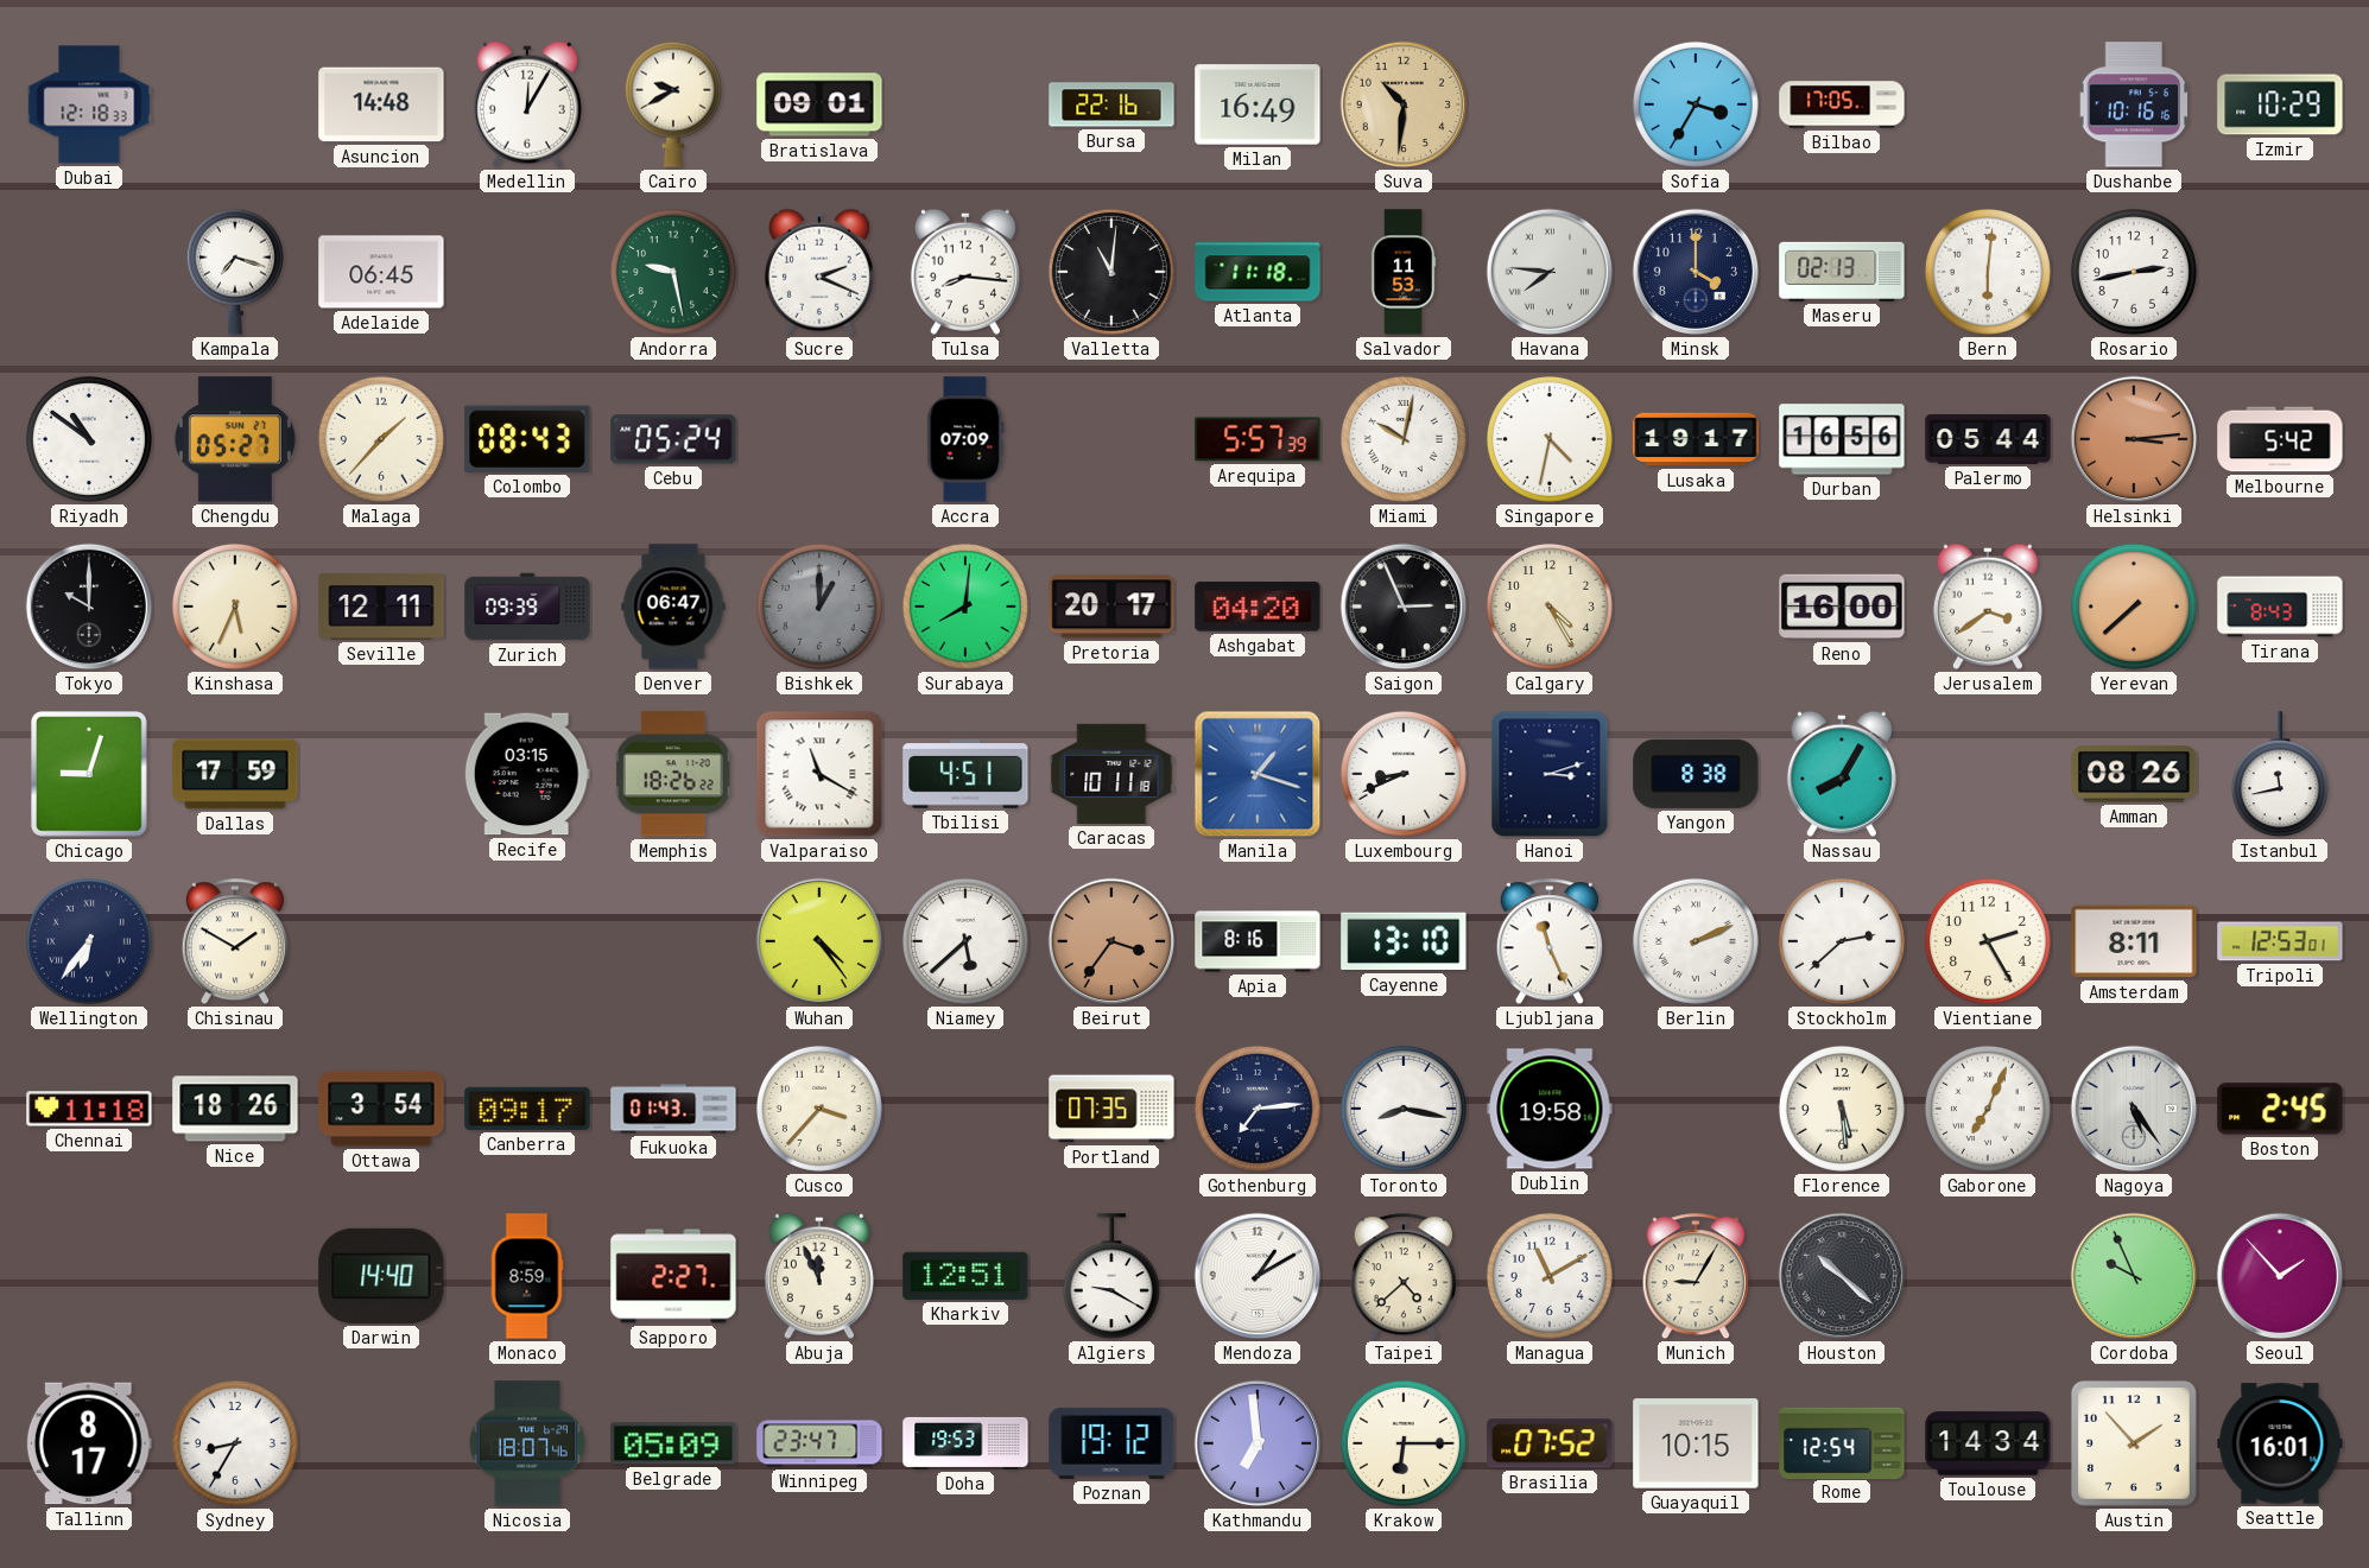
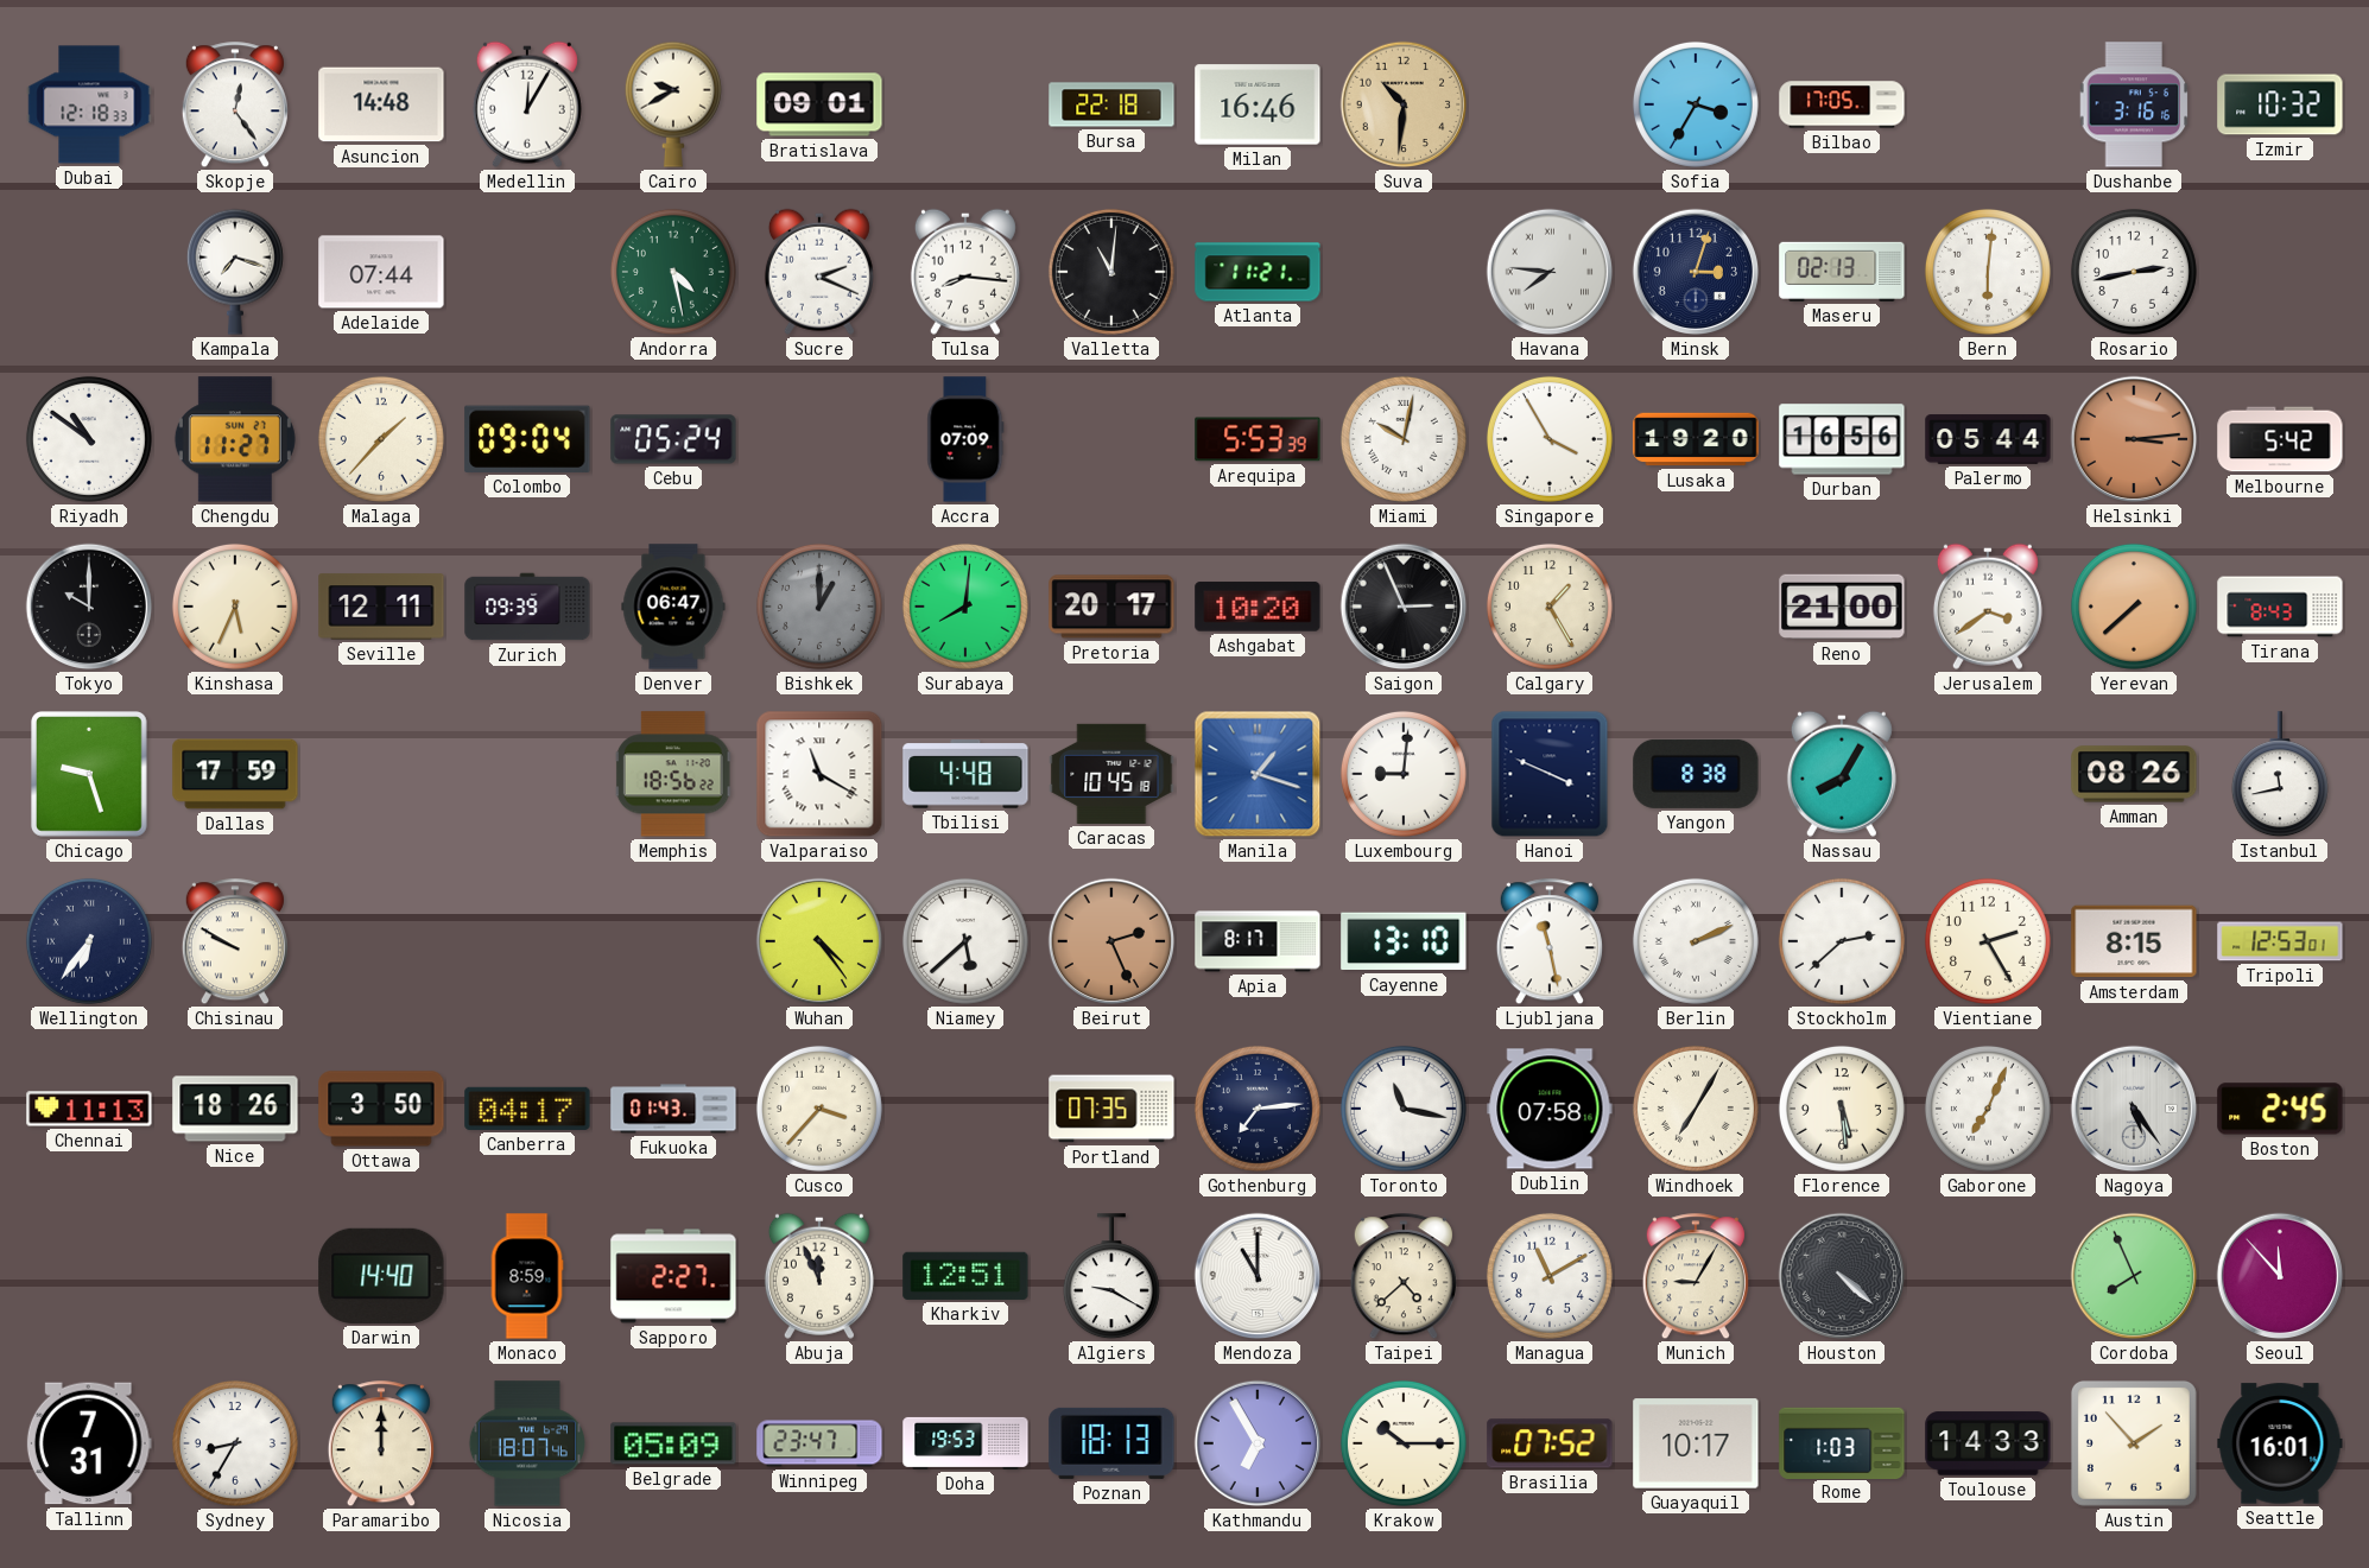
Skopje: none -> 12:24 (235, 106)
Bursa: 22:16 -> 22:18 (1111, 104)
Milan: 16:49 -> 16:46 (1258, 104)
Dushanbe: 10:16 -> 3:16 (2134, 104)
Izmir: 10:29 -> 10:32 (2280, 104)
Adelaide: 06:45 -> 07:44 (381, 272)
Andorra: 9:28 -> 4:28 (673, 272)
Atlanta: 11:18 -> 11:21 (1258, 272)
Salvador: 11:53 -> none (1404, 272)
Minsk: 4:00 -> 3:03 (1696, 272)
Chengdu: 05:27 -> 11:27 (235, 439)
Colombo: 08:43 -> 09:04 (527, 439)
Arequipa: 5:57 -> 5:53 (1258, 439)
Singapore: 4:32 -> 3:55 (1550, 439)
Lusaka: 19:17 -> 19:20 (1696, 439)
Ashgabat: 04:20 -> 10:20 (1258, 607)
Calgary: 4:25 -> 1:25 (1550, 607)
Reno: 16:00 -> 21:00 (1842, 607)
Chicago: 9:03 -> 9:27 (90, 775)
Recife: 03:15 -> none (527, 774)
Memphis: 18:26 -> 18:56 (673, 774)
Tbilisi: 4:51 -> 4:48 (965, 774)
Caracas: 10:11 -> 10:45 (1111, 774)
Luxembourg: 8:41 -> 9:01 (1404, 774)
Hanoi: 3:12 -> 3:49 (1550, 774)
Chisinau: 1:50 -> 9:50 (235, 942)
Beirut: 3:36 -> 2:26 (1111, 941)
Apia: 8:16 -> 8:17 (1258, 941)
Ljubljana: 11:26 -> 11:28 (1550, 942)
Amsterdam: 8:11 -> 8:15 (2134, 941)
Chennai: 11:18 -> 11:13 (89, 1109)
Ottawa: 3:54 -> 3:50 (381, 1109)
Canberra: 09:17 -> 04:17 (527, 1109)
Toronto: 8:17 -> 11:17 (1404, 1109)
Dublin: 19:58 -> 07:58 (1550, 1109)
Windhoek: none -> 7:05 (1696, 1109)
Mendoza: 1:10 -> 11:00 (1258, 1276)
Houston: 10:22 -> 4:22 (1842, 1276)
Cordoba: 9:56 -> 7:56 (2134, 1276)
Seoul: 1:53 -> 11:53 (2280, 1276)
Tallinn: 8:17 -> 7:31 (89, 1443)
Paramaribo: none -> 12:00 (381, 1445)
Poznan: 19:12 -> 18:13 (1111, 1443)
Kathmandu: 6:59 -> 6:55 (1258, 1443)
Krakow: 6:15 -> 10:15 (1404, 1443)
Guayaquil: 10:15 -> 10:17 (1696, 1443)
Rome: 12:54 -> 1:03 (1842, 1442)
Toulouse: 14:34 -> 14:33 (1988, 1443)
